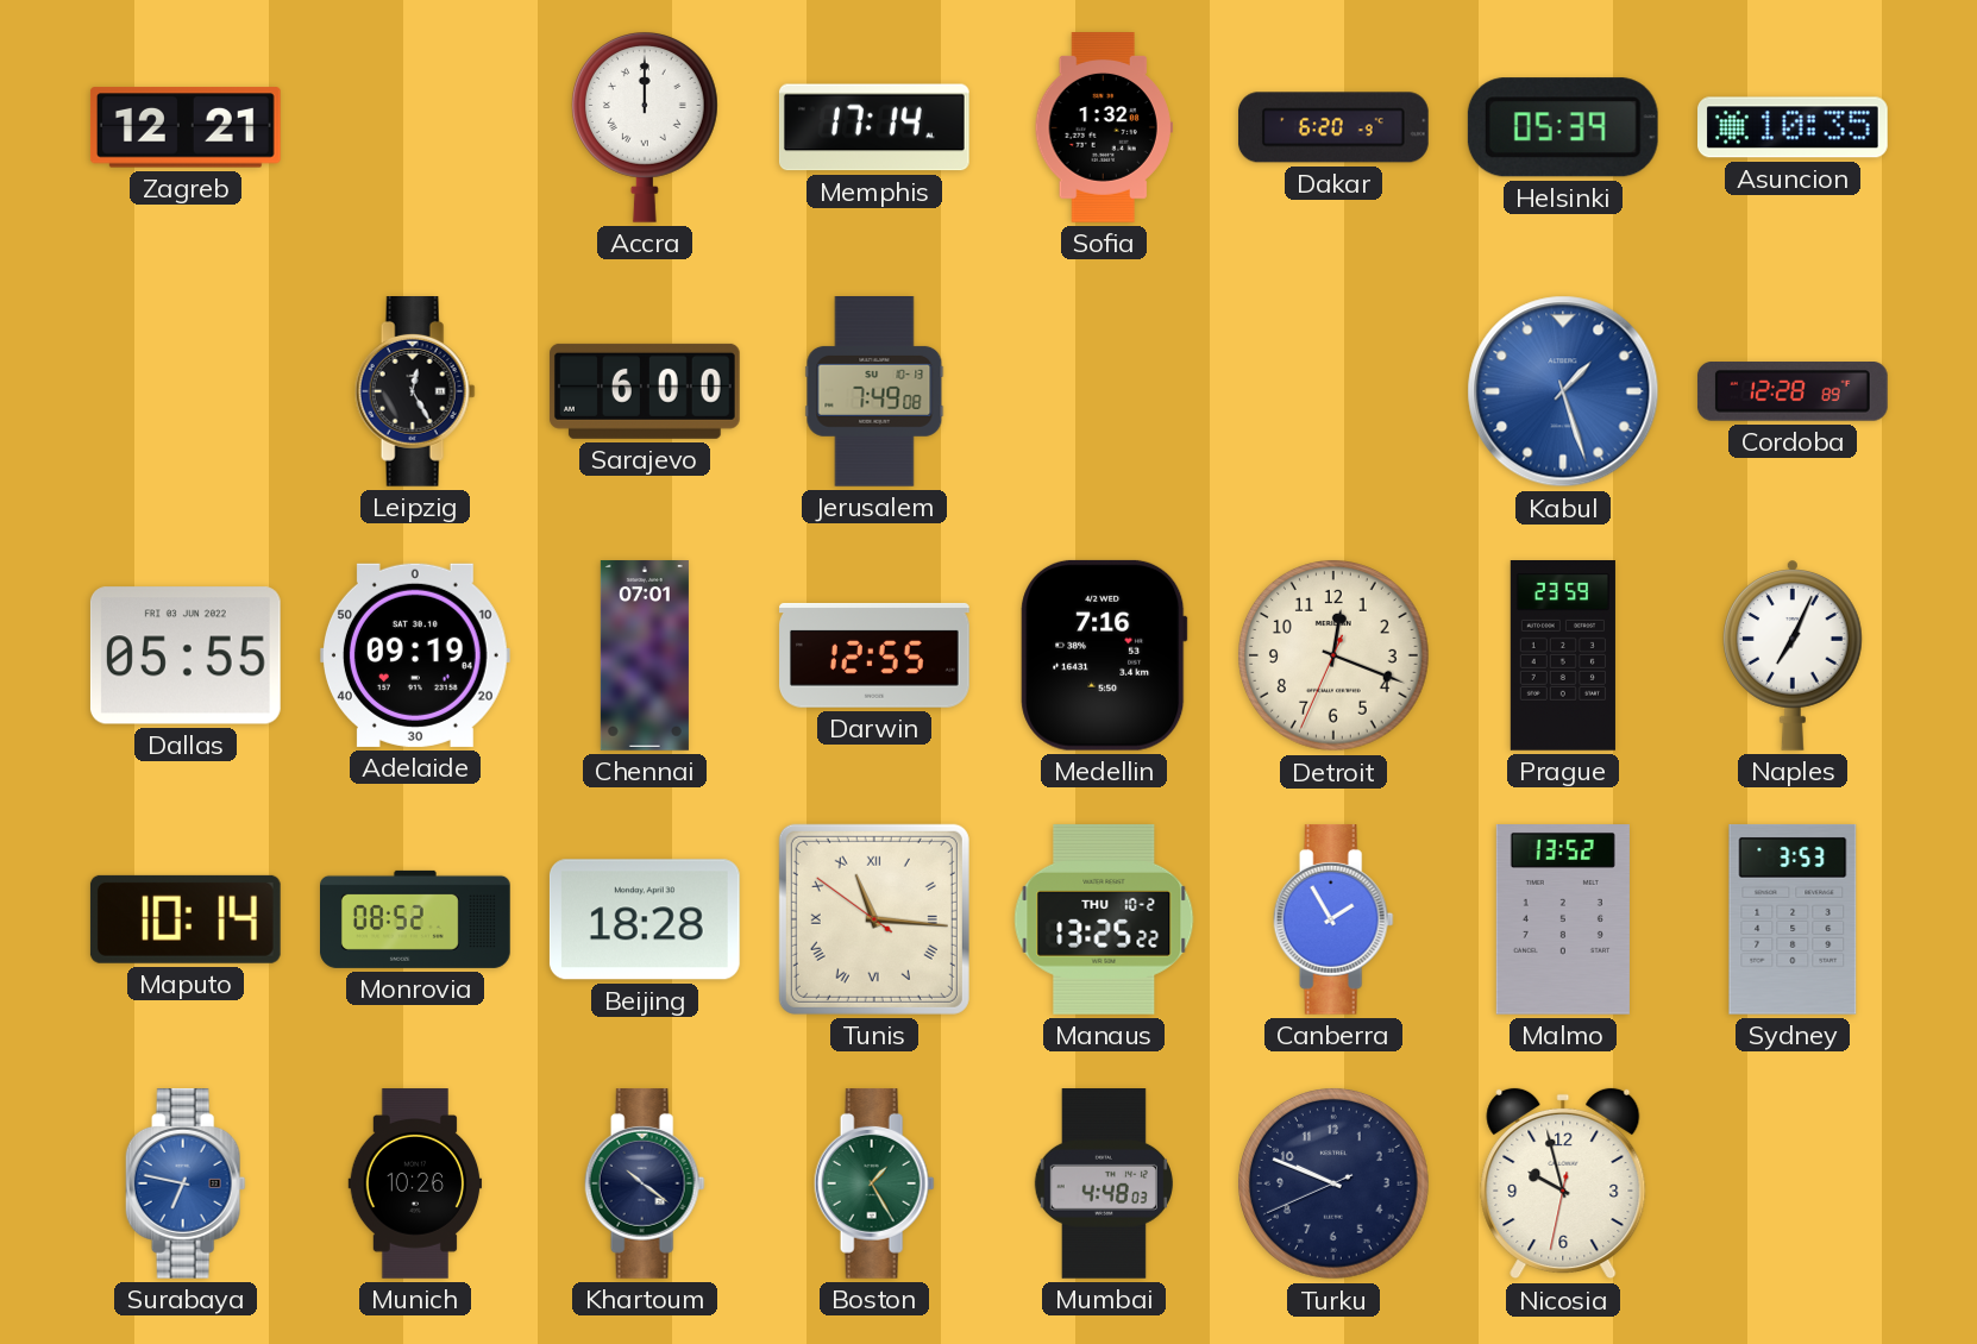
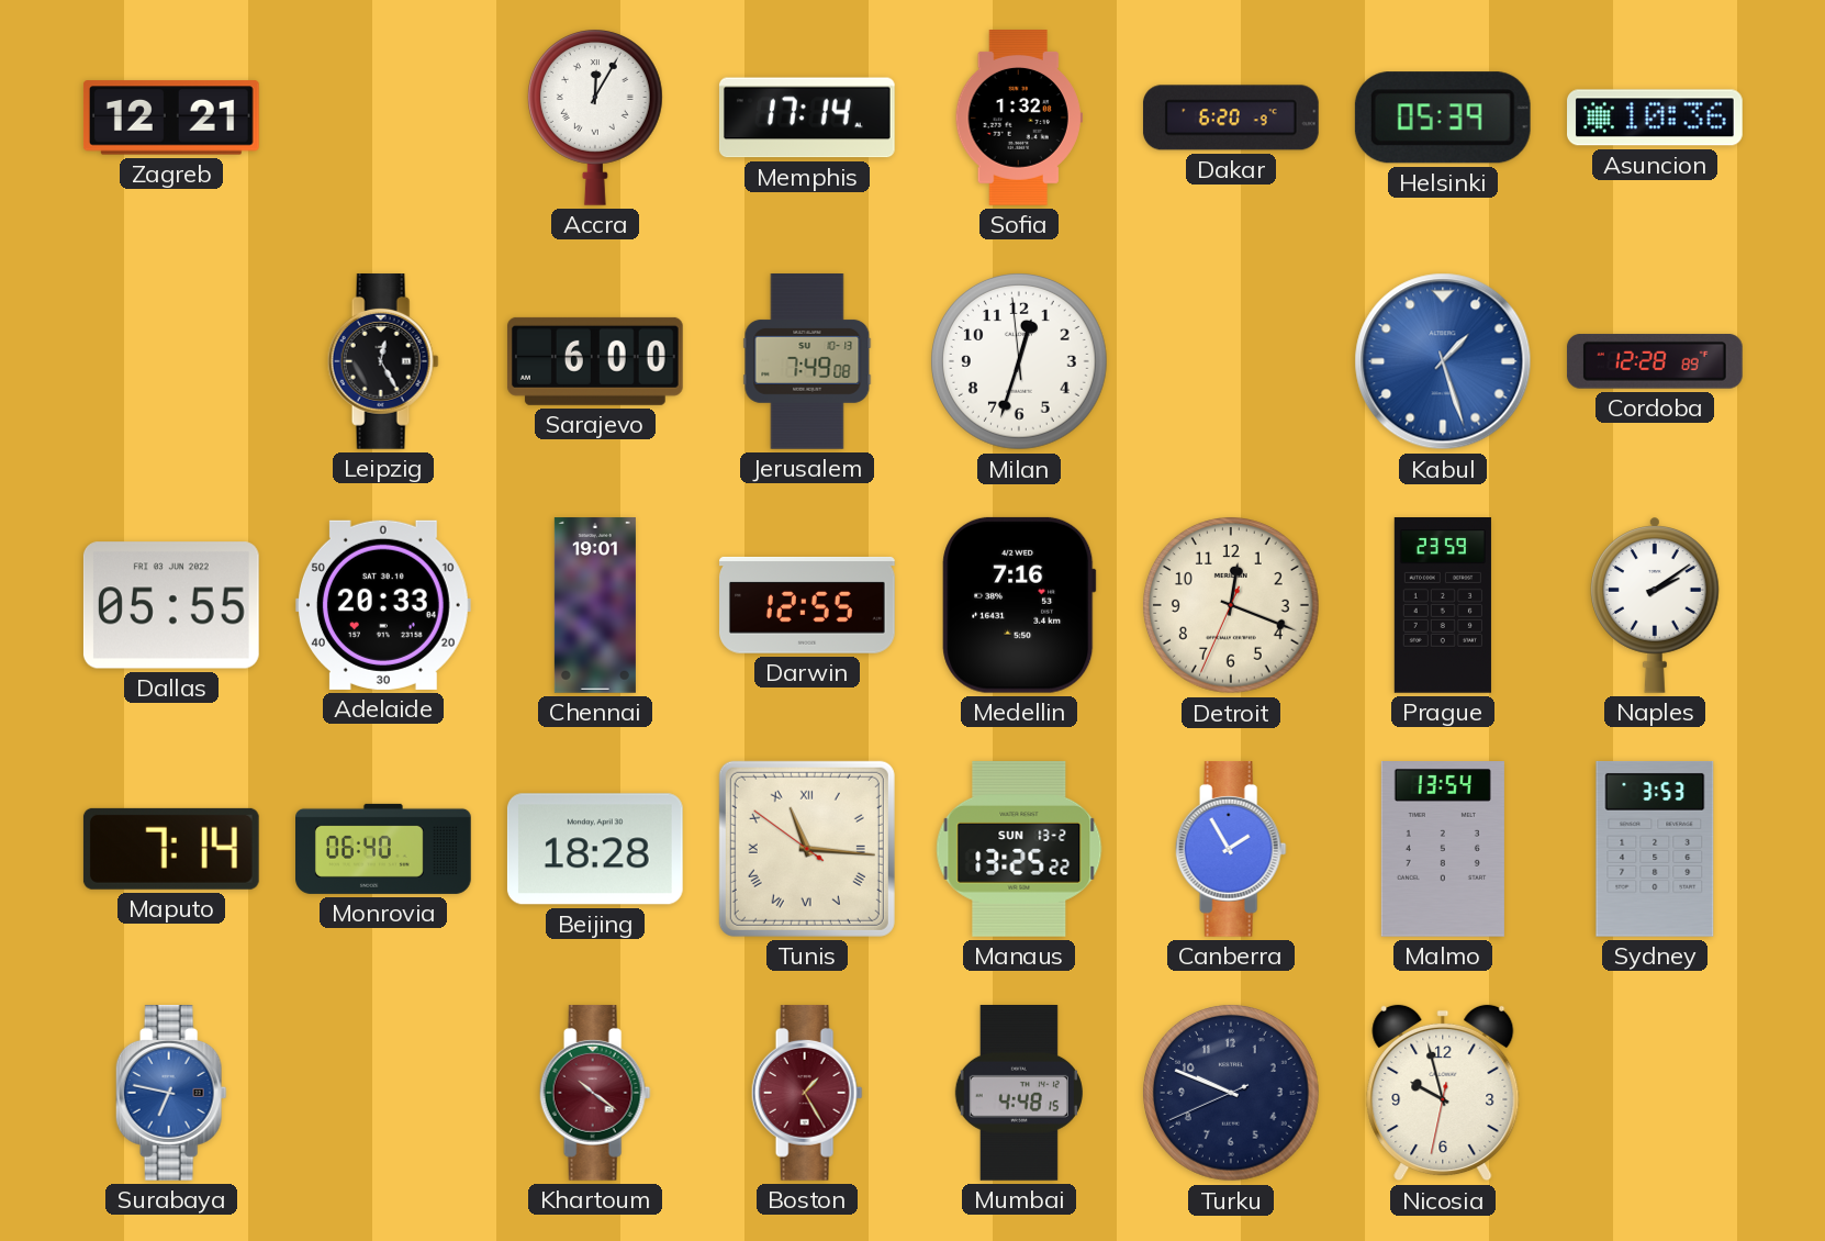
Accra: 12:00 -> 12:05 (595, 118)
Asuncion: 10:35 -> 10:36 (1656, 118)
Milan: none -> 12:32 (1020, 362)
Adelaide: 09:19 -> 20:33 (383, 605)
Chennai: 07:01 -> 19:01 (595, 605)
Naples: 7:04 -> 2:09 (1655, 605)
Maputo: 10:14 -> 7:14 (171, 849)
Monrovia: 08:52 -> 06:40 (384, 849)
Manaus date: THU 10-2 -> SUN 13-2 (1019, 849)
Malmo: 13:52 -> 13:54 (1443, 850)
Munich: 10:26 -> none (415, 1183)
Khartoum dial: navy -> burgundy (595, 1094)
Boston dial: green -> burgundy (807, 1094)
Mumbai: 4:48:03 -> 4:48:15 (1019, 1094)
